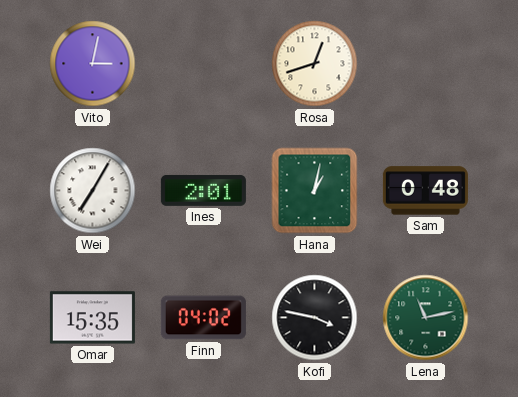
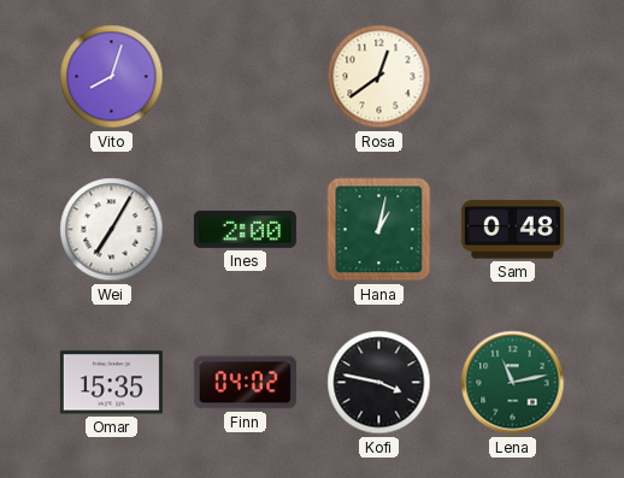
Vito: 3:02 -> 8:03 (112, 77)
Rosa: 12:42 -> 12:39 (379, 77)
Ines: 2:01 -> 2:00 (245, 229)
